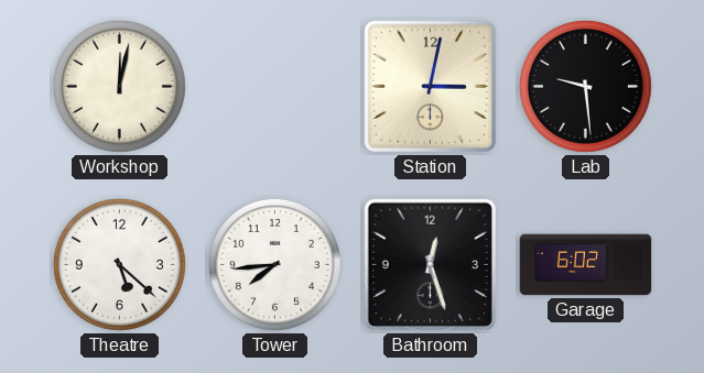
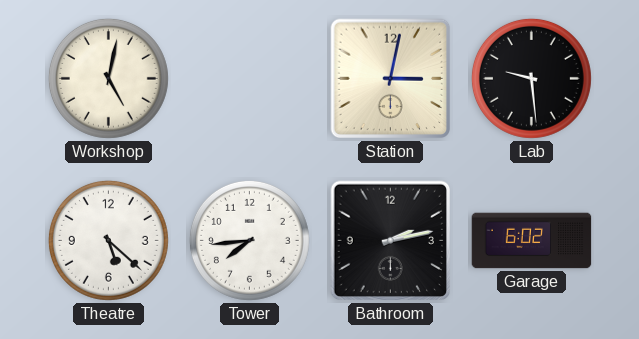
Workshop: 12:02 -> 5:02 (108, 78)
Bathroom: 12:27 -> 2:13 (391, 241)
